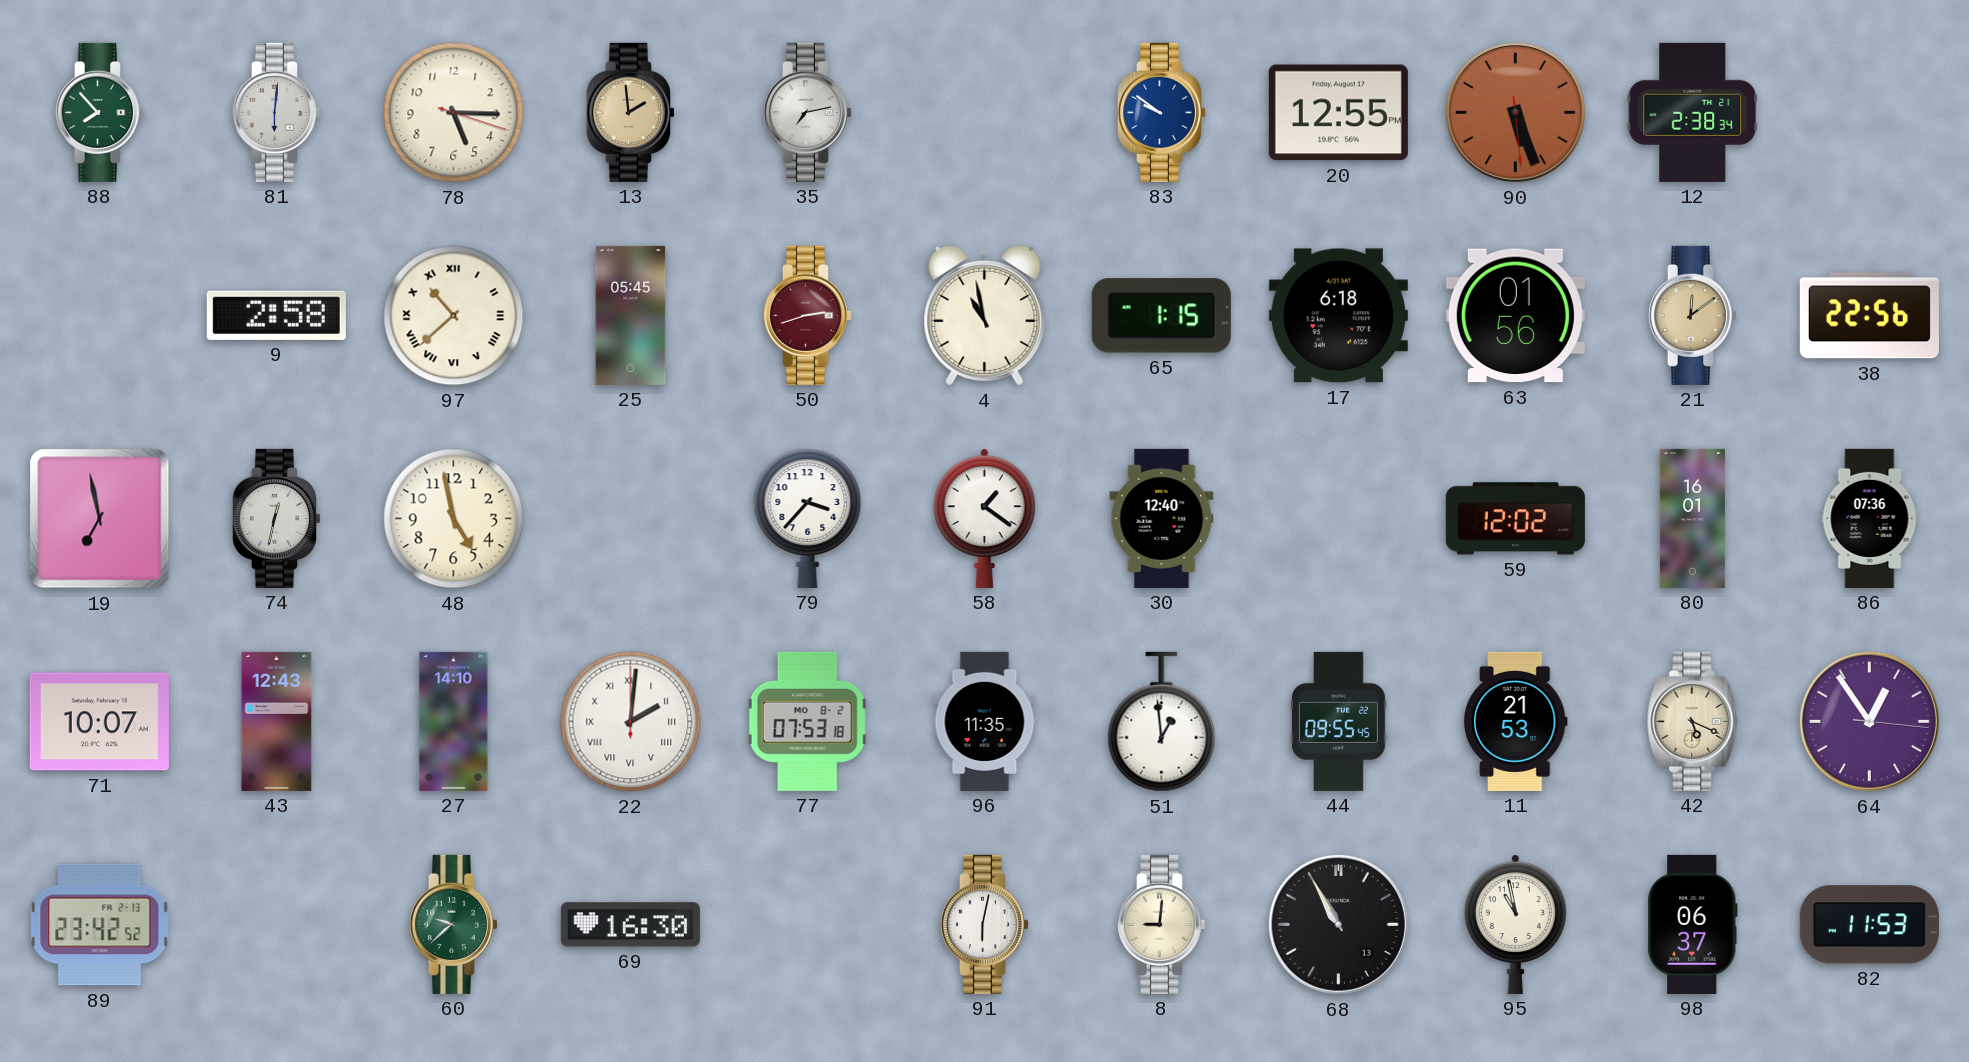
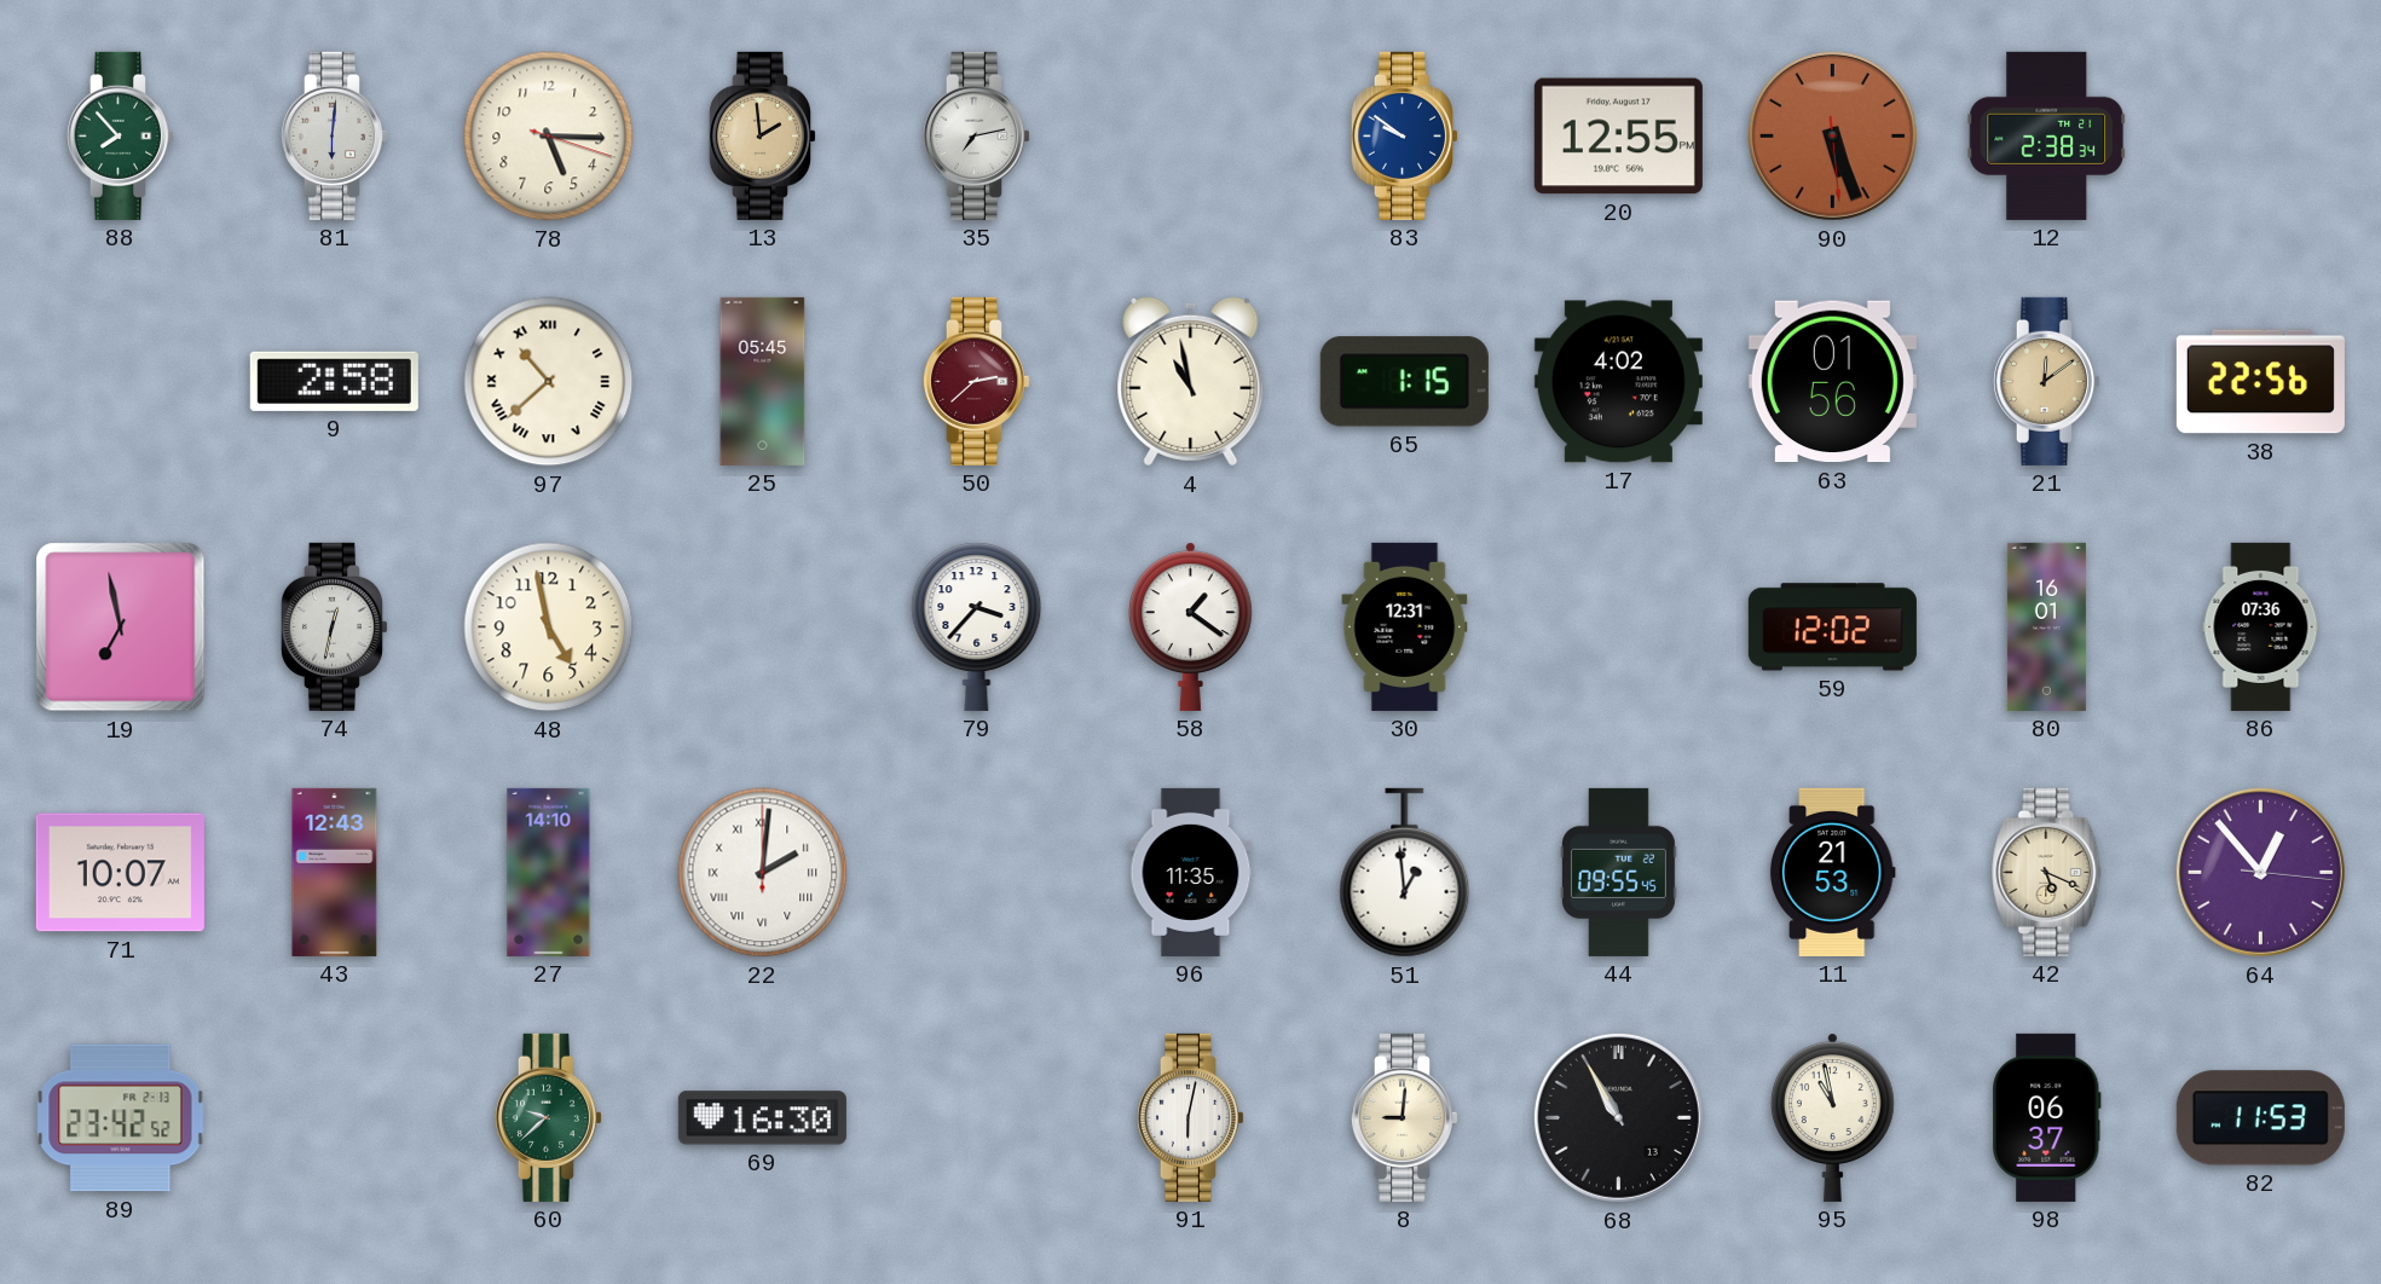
50: 2:42 -> 2:38 (976, 381)
17: 6:18 -> 4:02 (1618, 382)
30: 12:40 -> 12:31 (1405, 626)
77: 07:53 -> none (808, 721)
64: 12:54 -> 12:53 (2260, 872)
